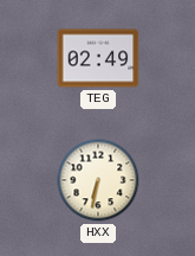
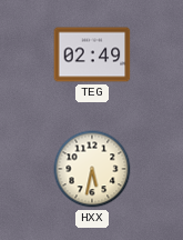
HXX: 6:32 -> 5:32 (92, 169)
